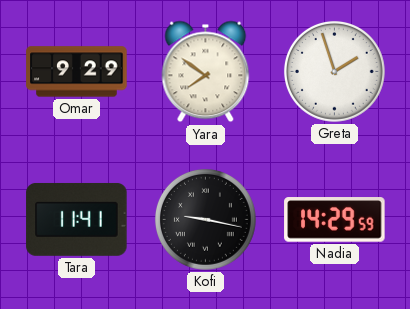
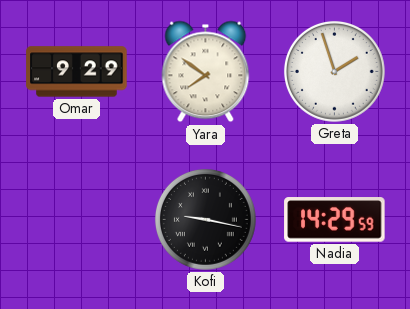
Tara: 11:41 -> none (77, 219)
